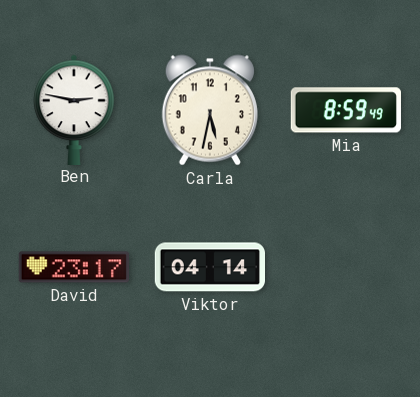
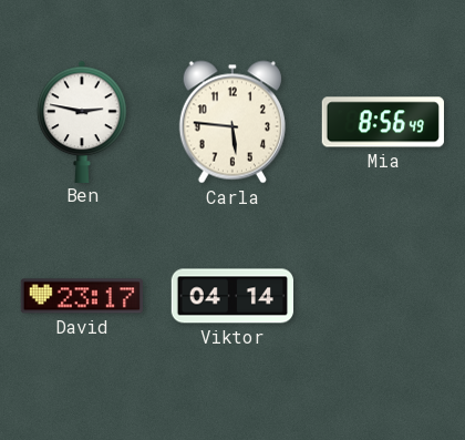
Carla: 5:32 -> 5:46 (232, 122)
Mia: 8:59 -> 8:56 (383, 122)
